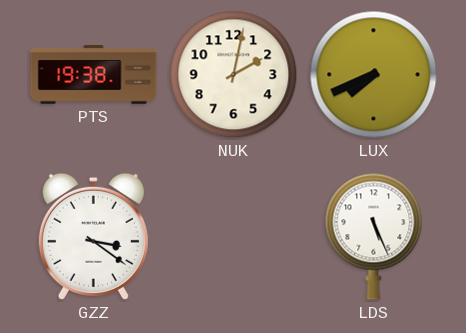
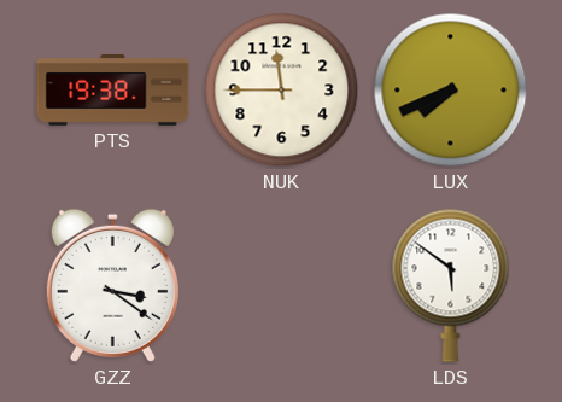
NUK: 2:02 -> 11:45 (282, 91)
LDS: 5:26 -> 5:51 (451, 285)
